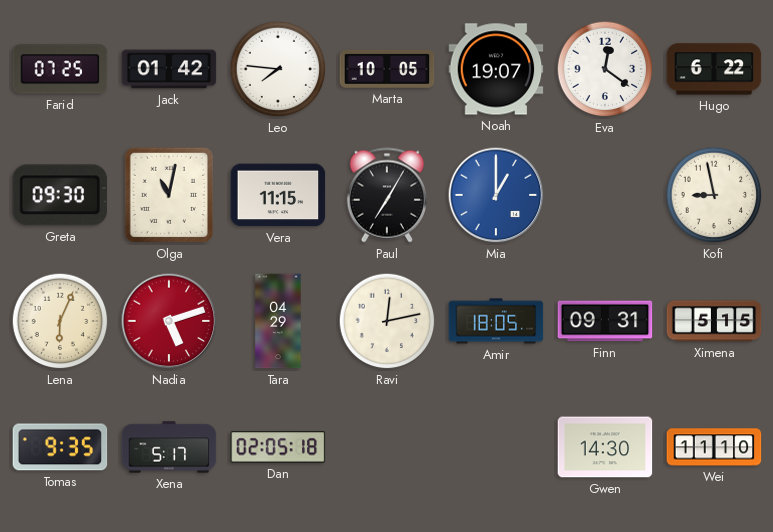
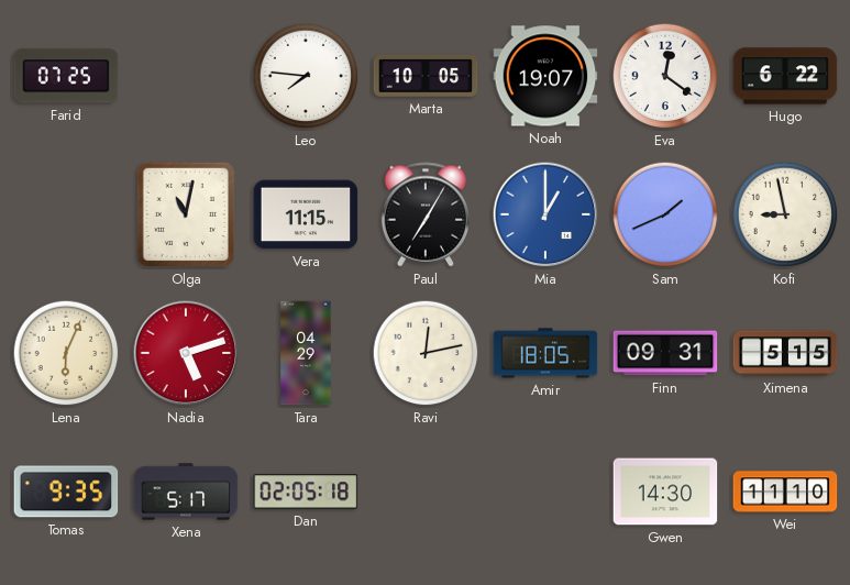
Jack: 01:42 -> none (169, 69)
Greta: 09:30 -> none (59, 195)
Sam: none -> 1:41 (665, 214)
